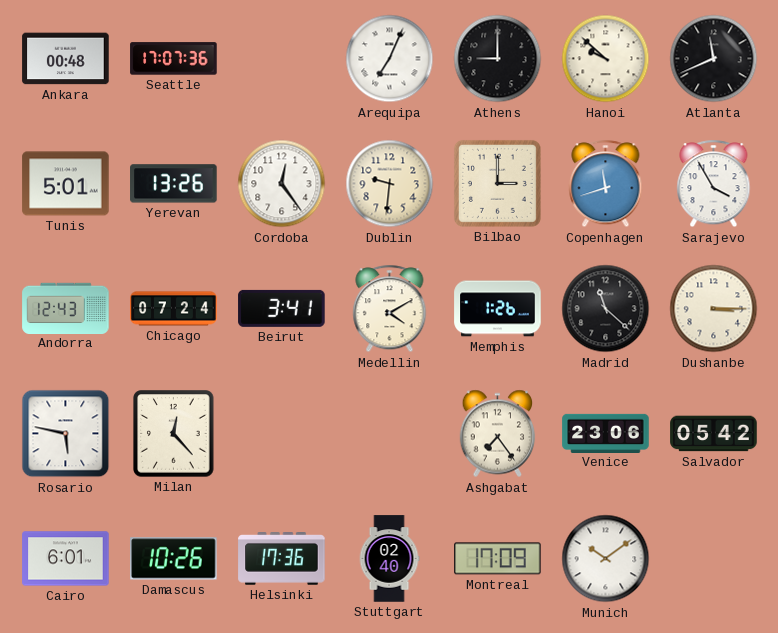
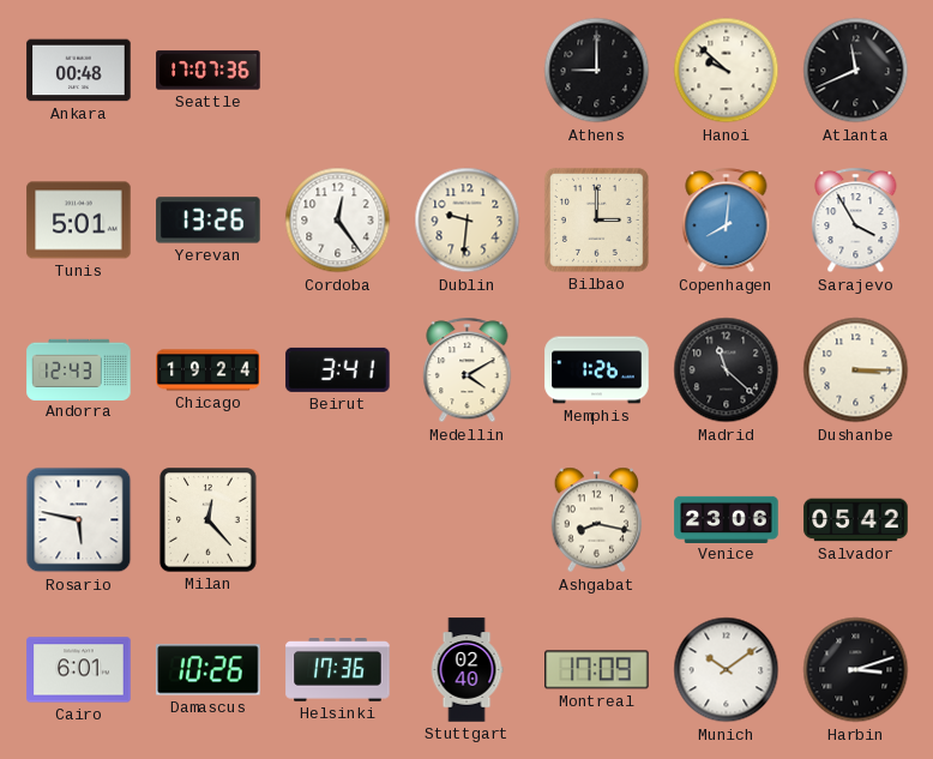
Arequipa: 7:04 -> none (390, 59)
Copenhagen: 11:42 -> 8:01 (727, 221)
Chicago: 07:24 -> 19:24 (209, 371)
Ashgabat: 7:24 -> 8:17 (597, 520)
Harbin: none -> 3:12 (856, 670)
